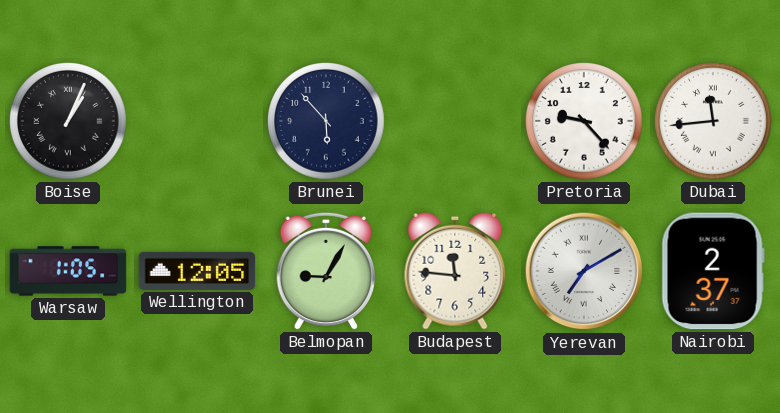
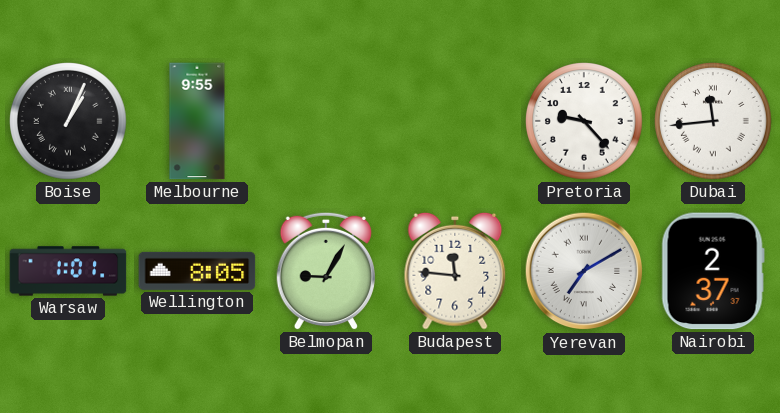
Melbourne: none -> 9:55 (197, 121)
Brunei: 5:53 -> none (327, 122)
Warsaw: 1:05 -> 1:01 (68, 271)
Wellington: 12:05 -> 8:05 (197, 271)
